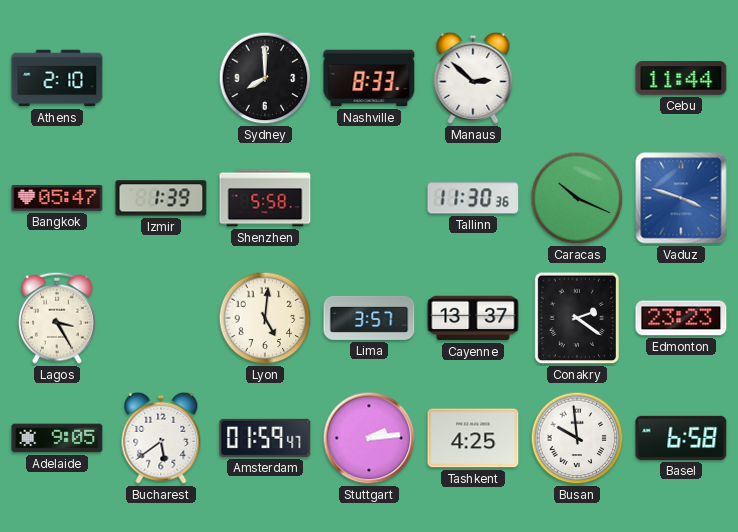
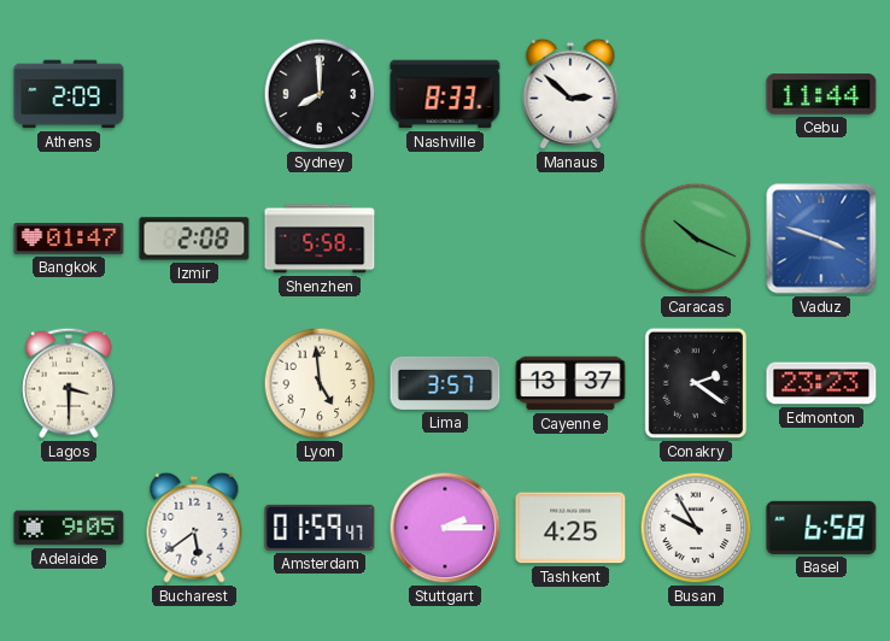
Athens: 2:10 -> 2:09 (69, 94)
Bangkok: 05:47 -> 01:47 (69, 239)
Izmir: 1:39 -> 2:08 (194, 239)
Tallinn: 11:30 -> none (473, 198)
Lagos: 3:25 -> 3:30 (70, 383)
Lyon: 5:01 -> 4:59 (320, 383)
Stuttgart: 2:14 -> 2:15 (445, 528)
Busan: 9:59 -> 9:55 (696, 528)
